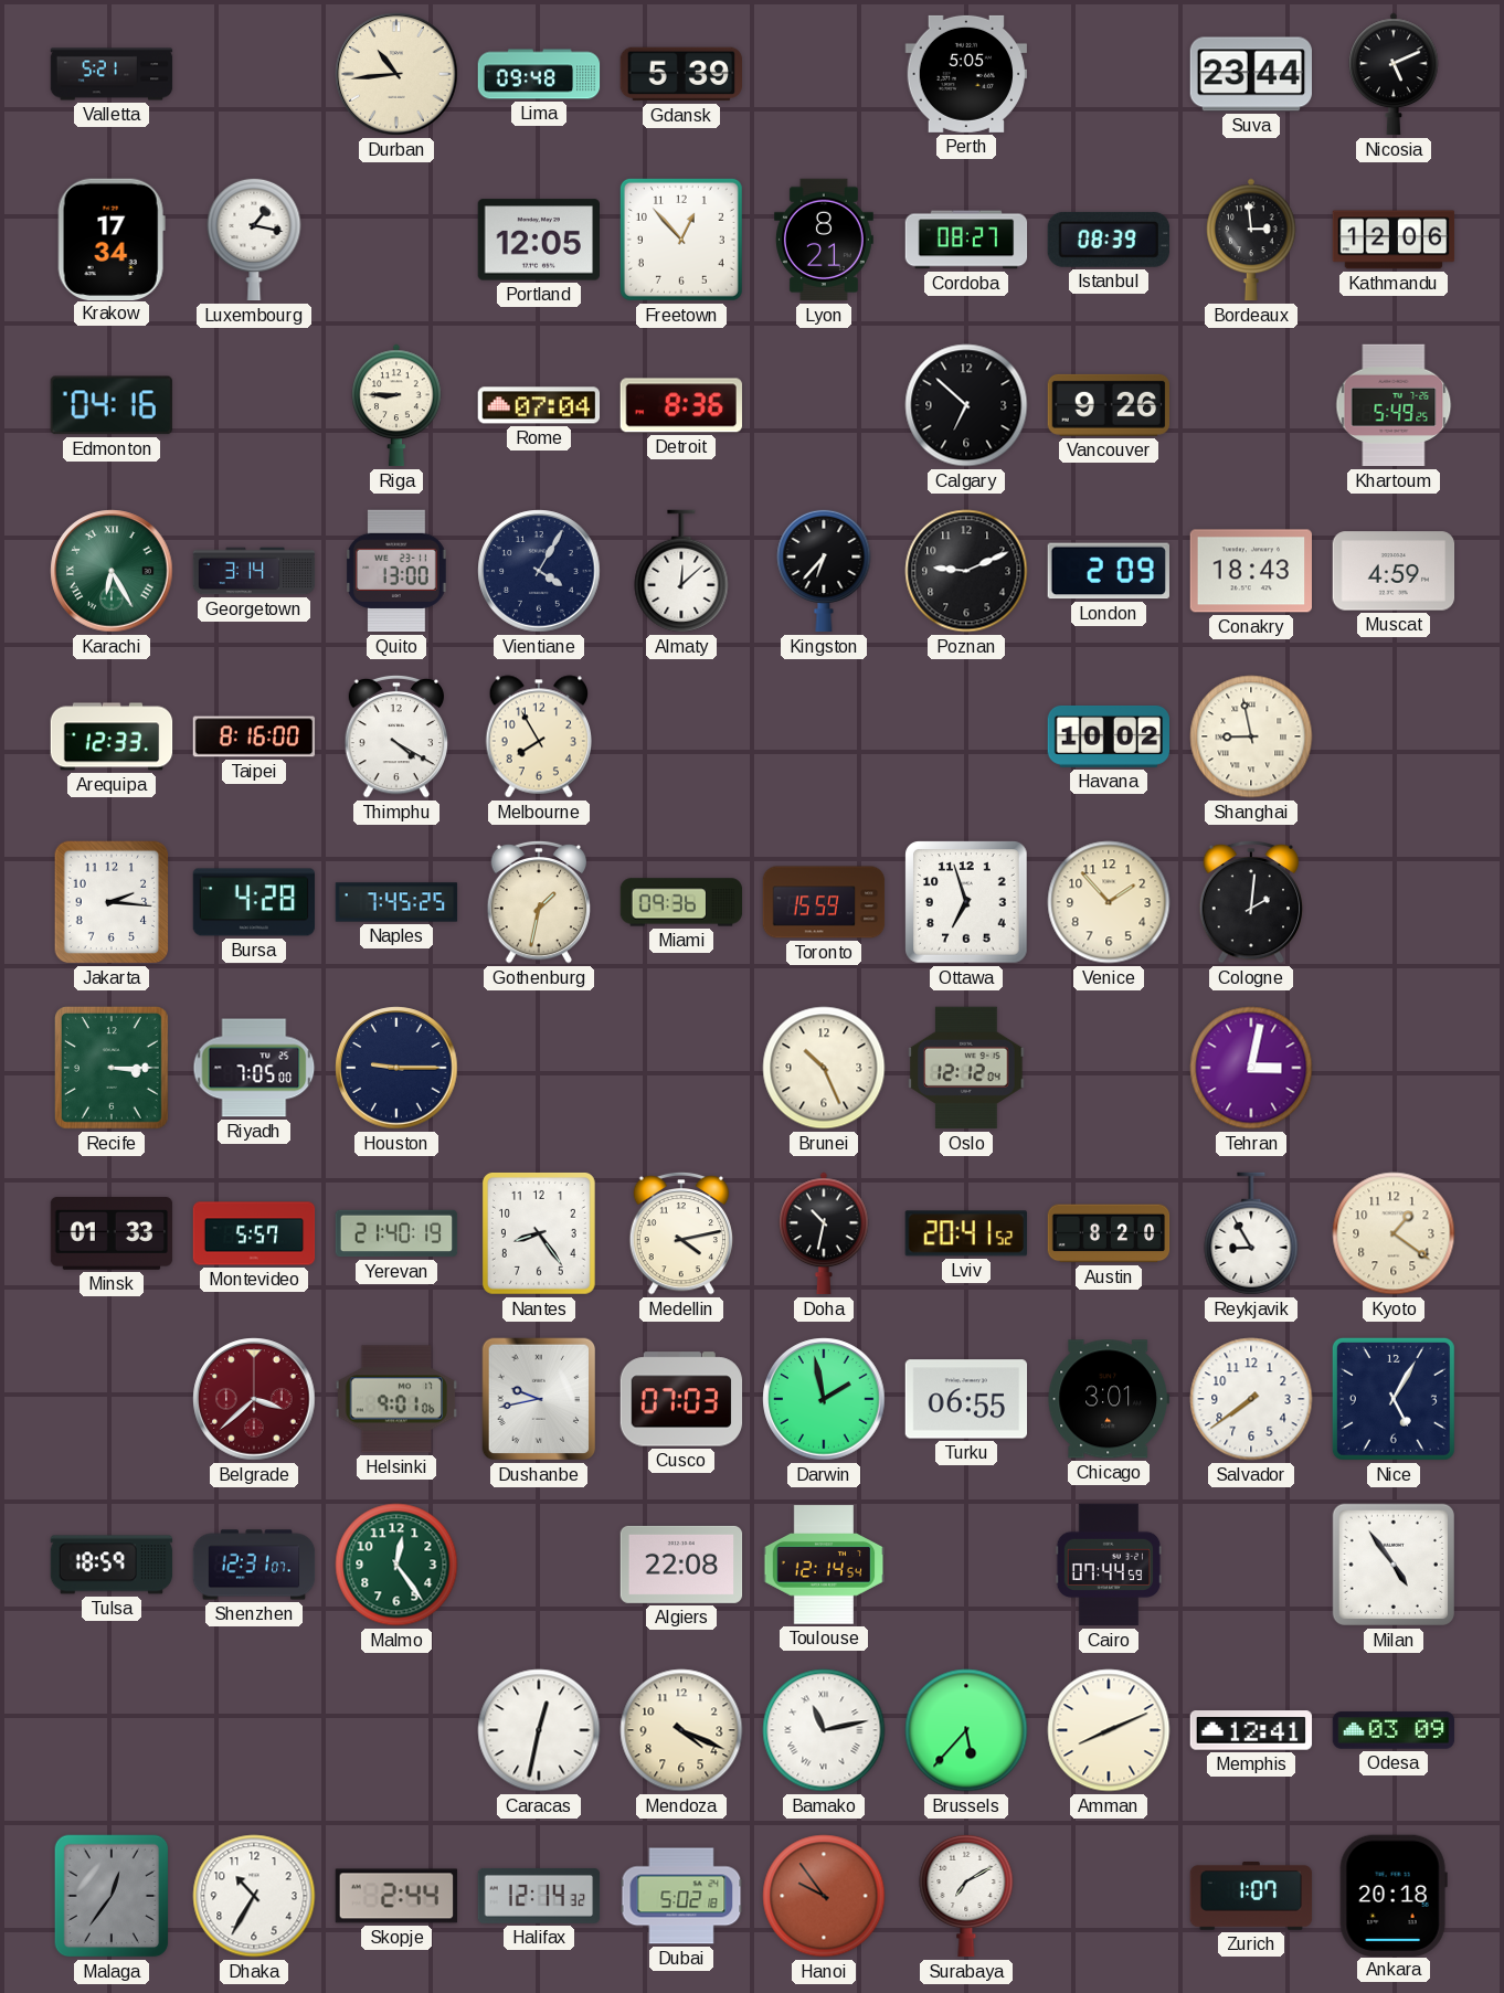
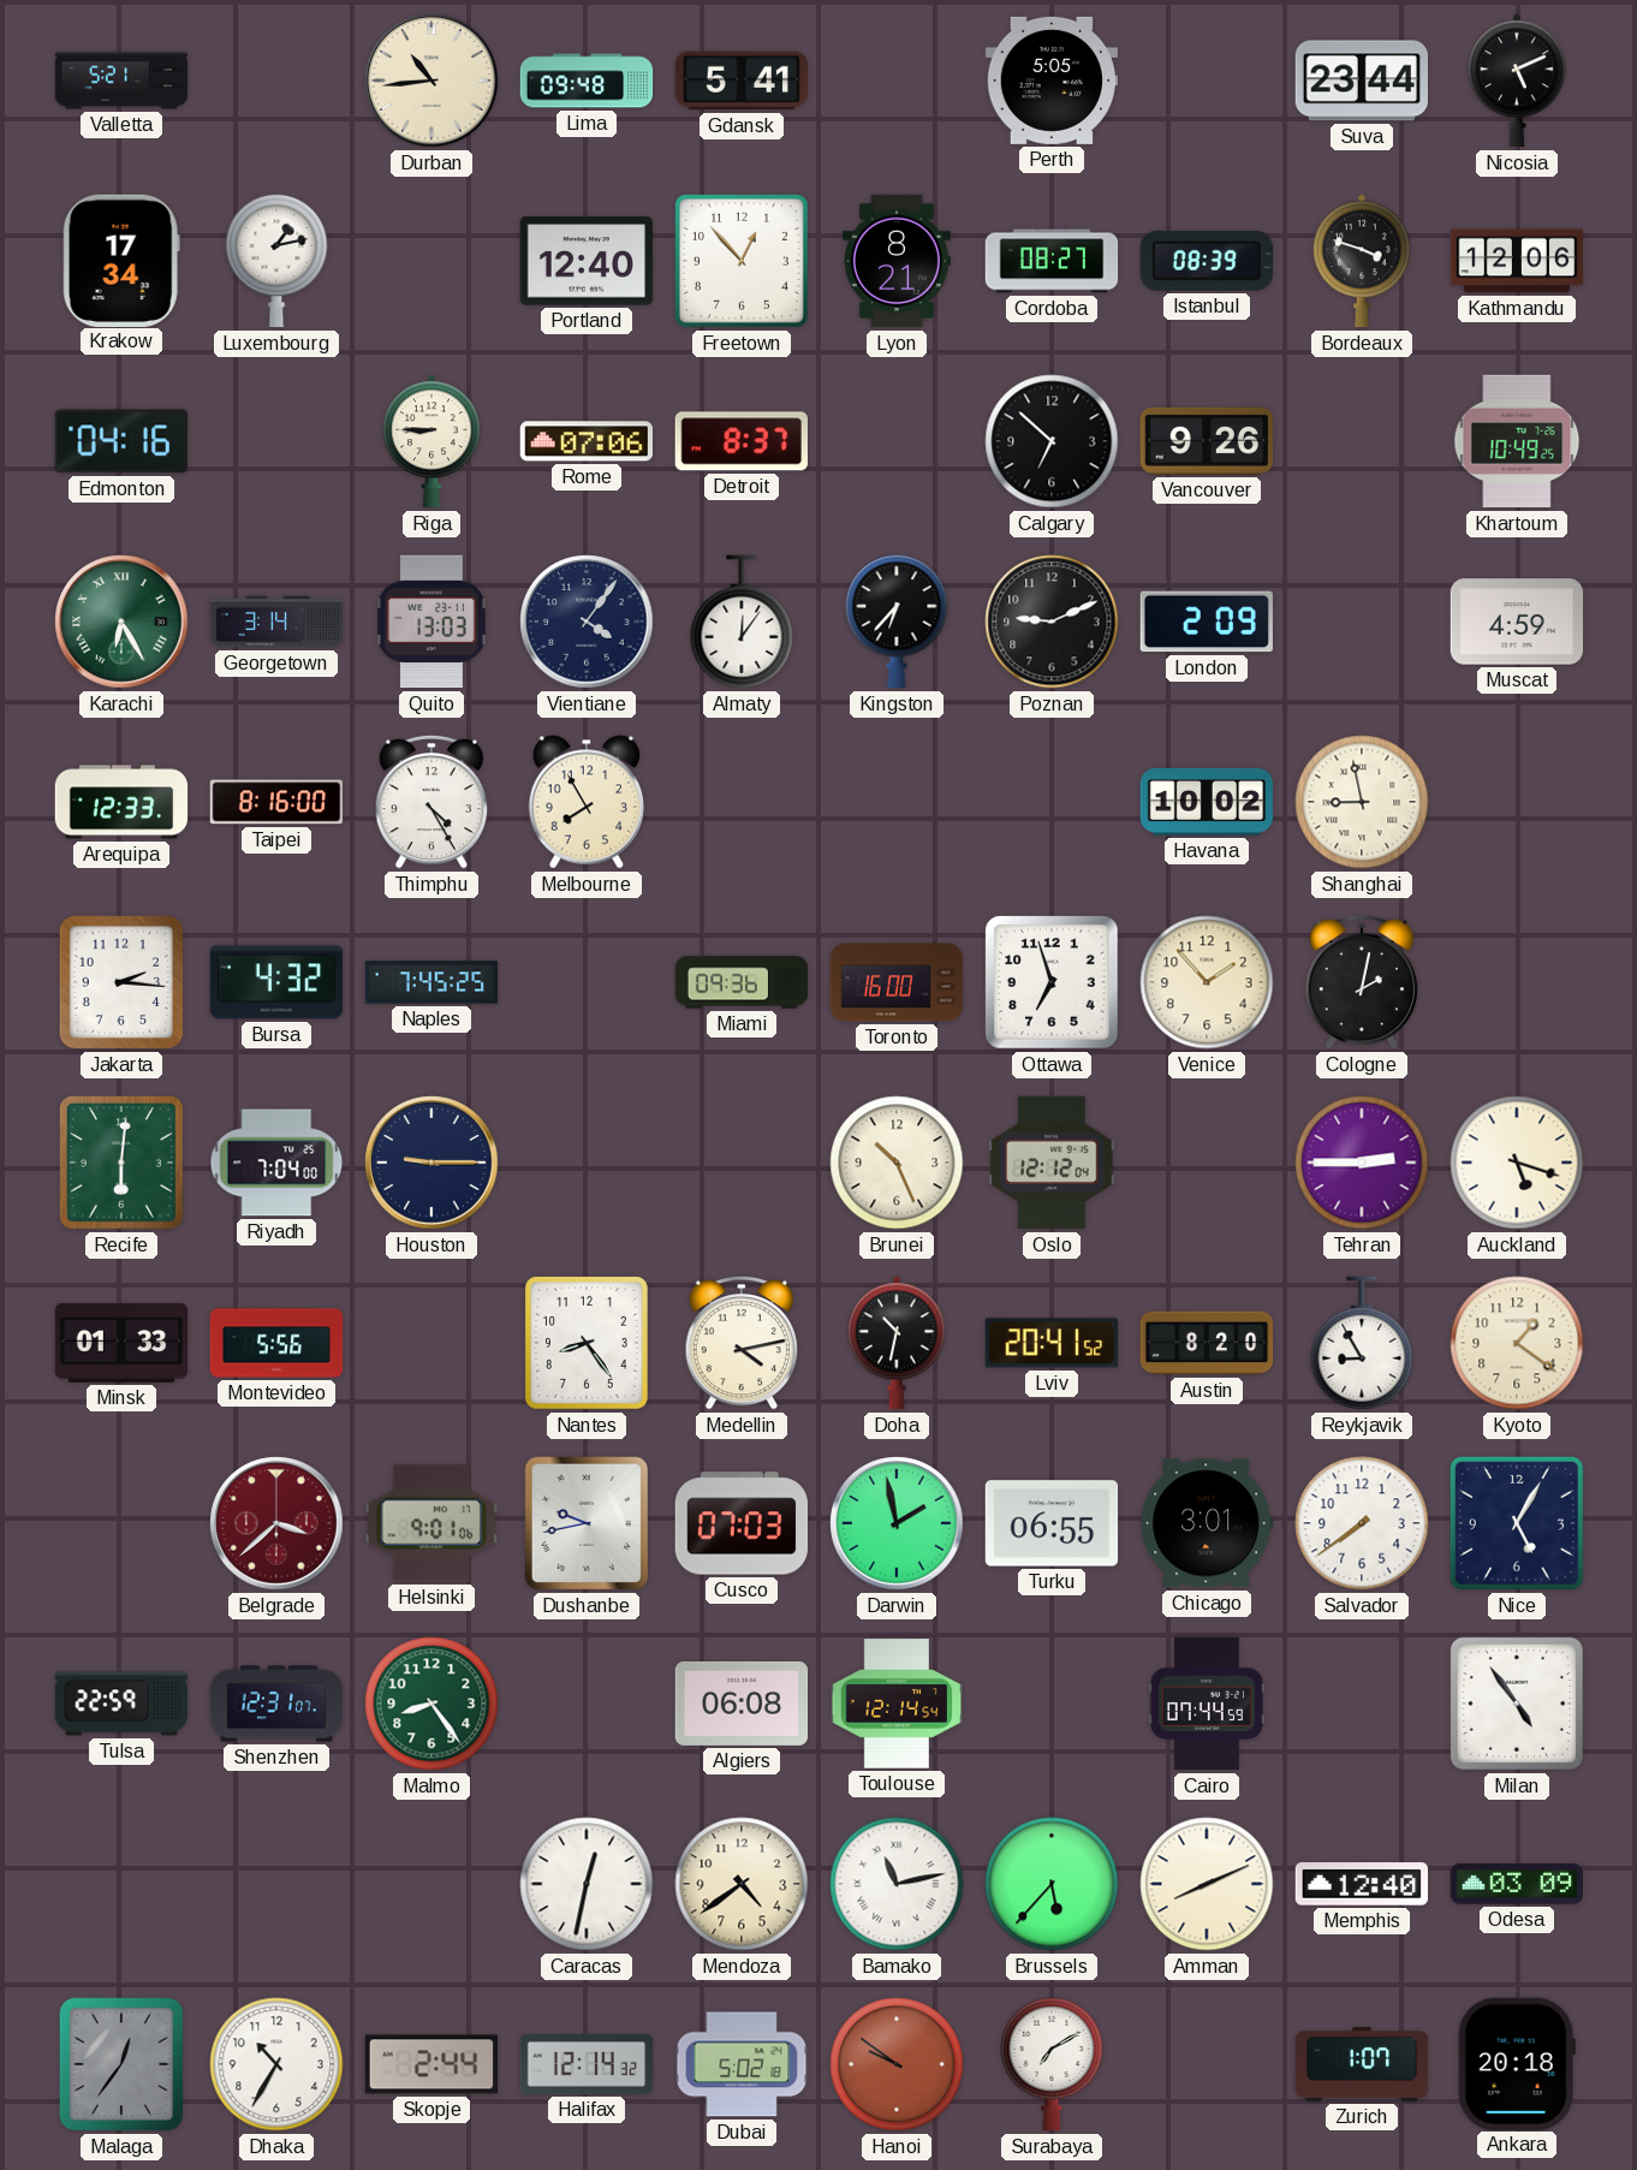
Gdansk: 5:39 -> 5:41 (740, 81)
Luxembourg: 1:17 -> 1:13 (276, 261)
Portland: 12:05 -> 12:40 (585, 261)
Bordeaux: 2:59 -> 3:48 (1362, 261)
Rome: 07:04 -> 07:06 (585, 441)
Detroit: 8:36 -> 8:37 (742, 441)
Khartoum: 5:49 -> 10:49 (1517, 441)
Quito: 13:00 -> 13:03 (433, 622)
Vientiane: 4:05 -> 4:06 (587, 622)
Almaty: 12:08 -> 12:06 (742, 622)
Conakry: 18:43 -> none (1250, 571)
Thimphu: 4:20 -> 4:25 (431, 802)
Bursa: 4:28 -> 4:32 (276, 982)
Gothenburg: 1:32 -> none (539, 902)
Toronto: 15:59 -> 16:00 (897, 982)
Cologne: 2:01 -> 2:02 (1362, 982)
Recife: 3:15 -> 6:01 (121, 1163)
Riyadh: 7:05 -> 7:04 (276, 1163)
Tehran: 3:02 -> 2:45 (1362, 1163)
Auckland: none -> 5:18 (1517, 1163)
Montevideo: 5:57 -> 5:56 (276, 1343)
Yerevan: 21:40 -> none (396, 1233)
Tulsa: 18:59 -> 22:59 (121, 1704)
Malmo: 12:24 -> 8:24 (431, 1704)
Algiers: 22:08 -> 06:08 (742, 1704)
Mendoza: 4:19 -> 4:39 (742, 1884)
Memphis: 12:41 -> 12:40 (1362, 1884)
Hanoi: 9:54 -> 9:51 (897, 2064)
